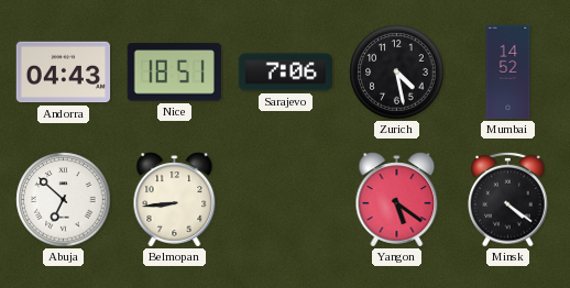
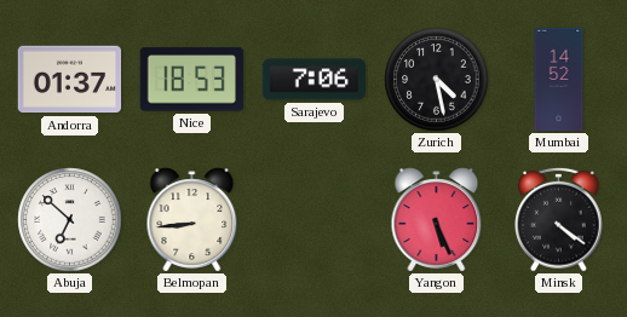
Andorra: 04:43 -> 01:37 (70, 80)
Nice: 18:51 -> 18:53 (191, 80)
Yangon: 5:21 -> 5:26 (437, 220)
